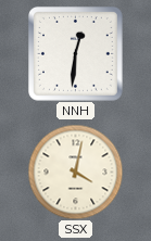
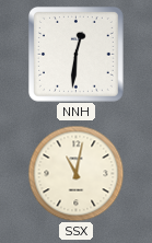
SSX: 4:02 -> 11:02 (75, 173)
